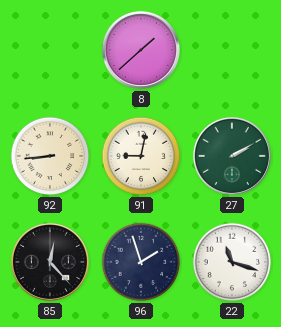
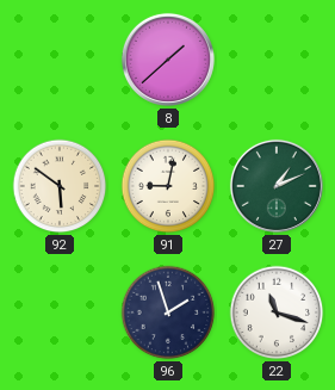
92: 8:44 -> 5:51 (60, 186)
27: 2:10 -> 1:11 (277, 186)
85: 12:23 -> none (50, 262)
